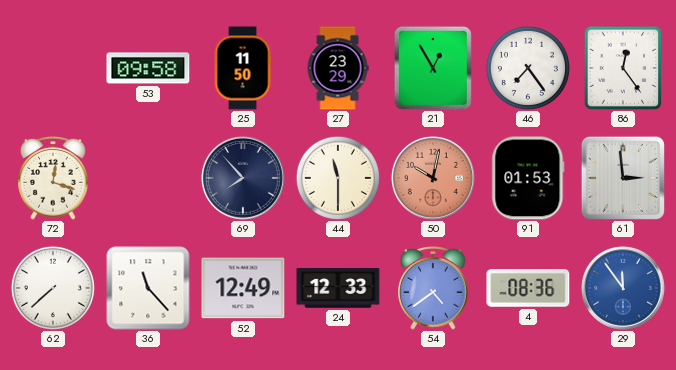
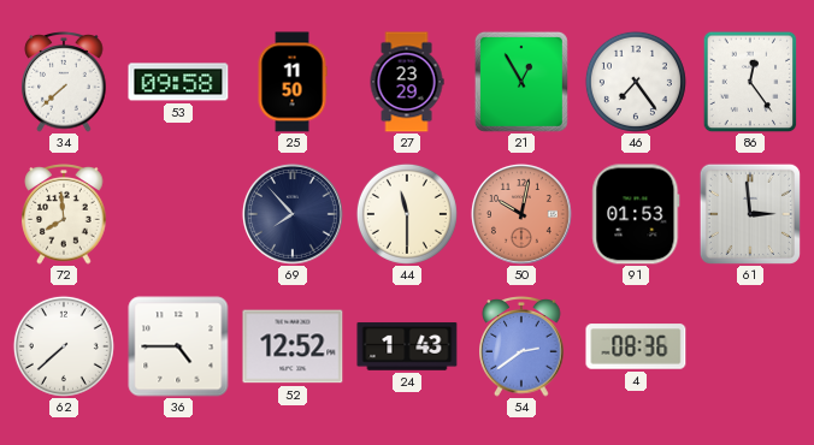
34: none -> 7:38 (64, 82)
72: 12:18 -> 7:59 (64, 214)
36: 11:23 -> 4:45 (178, 346)
52: 12:49 -> 12:52 (293, 346)
24: 12:33 -> 1:43 (407, 346)
54: 4:39 -> 2:39 (521, 346)
29: 11:54 -> none (623, 288)
